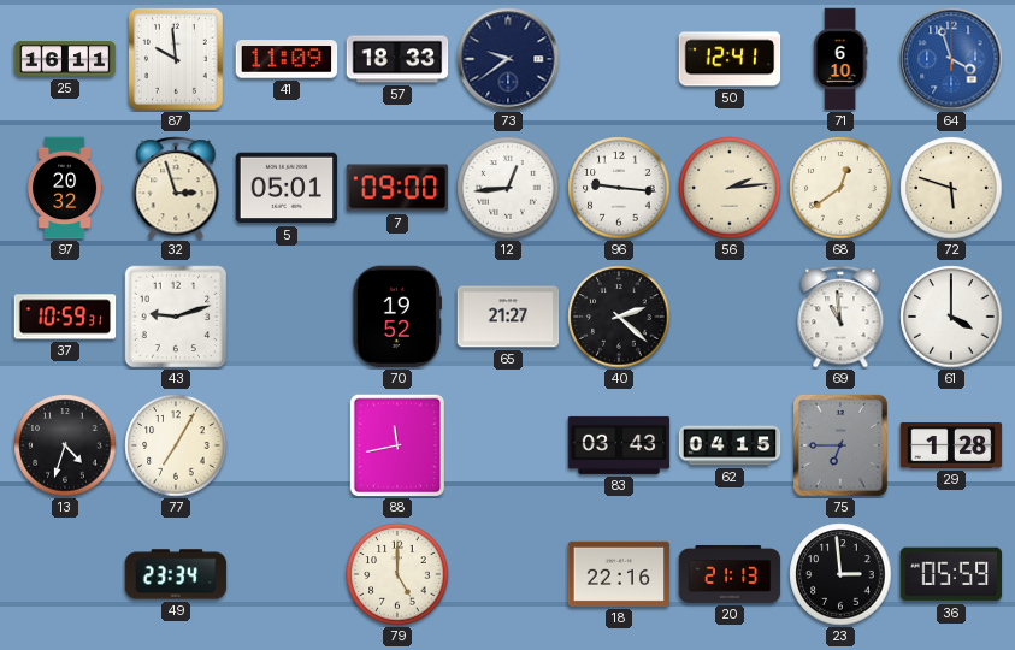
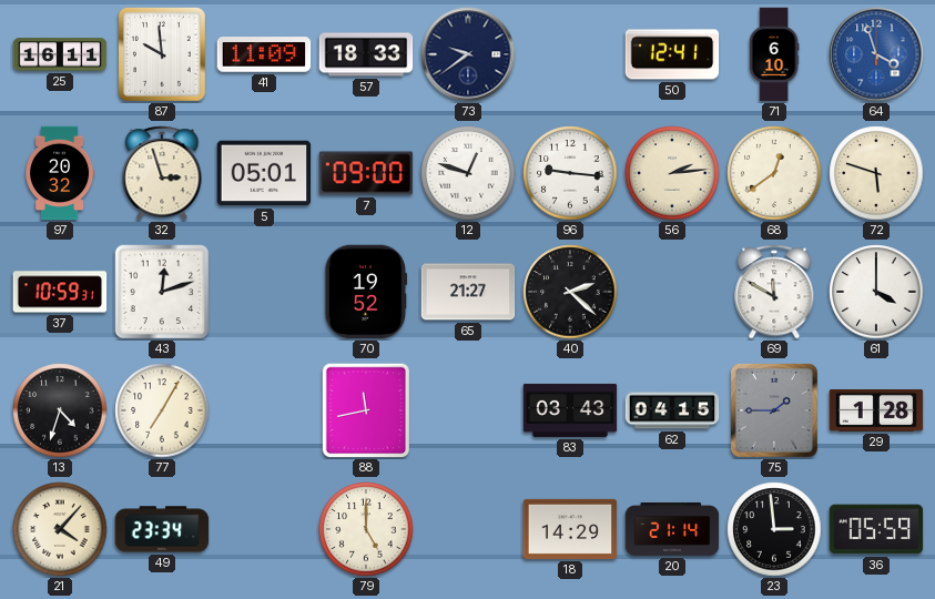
12: 12:44 -> 12:48 (468, 173)
43: 9:12 -> 12:12 (162, 292)
69: 10:59 -> 11:50 (774, 292)
75: 6:45 -> 1:45 (774, 410)
21: none -> 4:07 (60, 529)
18: 22:16 -> 14:29 (570, 529)
20: 21:13 -> 21:14 (672, 529)
